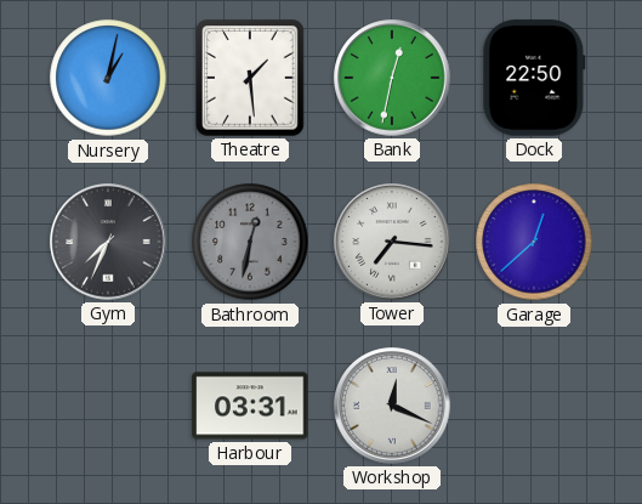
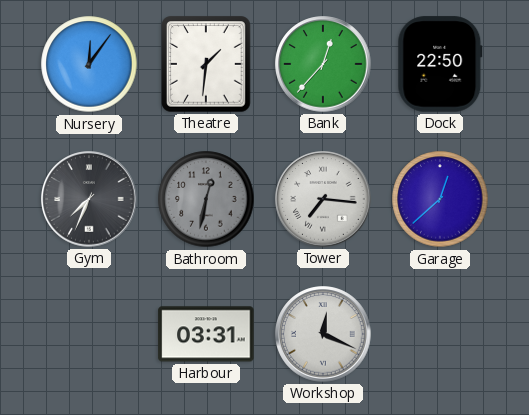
Nursery: 1:02 -> 12:06 (89, 64)
Theatre: 1:29 -> 1:31 (206, 64)
Bank: 12:32 -> 12:37 (323, 64)
